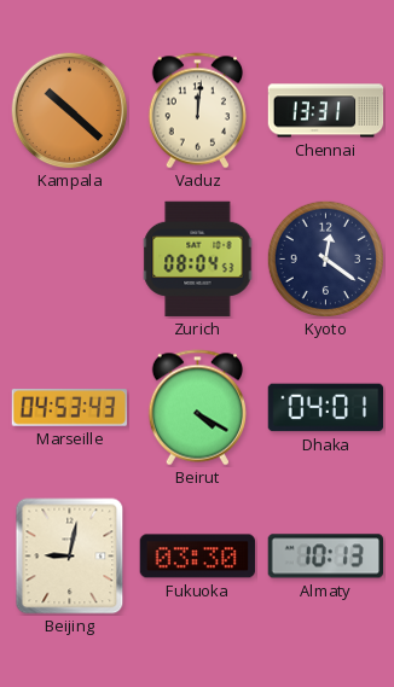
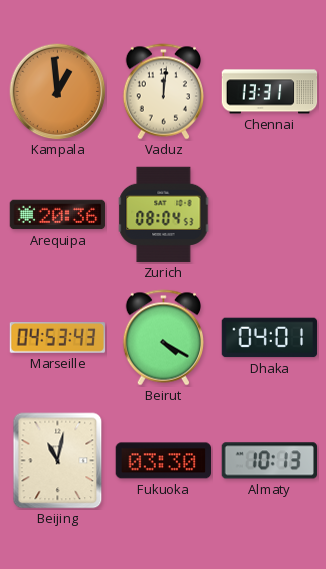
Kampala: 10:22 -> 12:59 (58, 92)
Arequipa: none -> 20:36 (58, 215)
Kyoto: 12:21 -> none (325, 258)
Beijing: 9:02 -> 11:02 (58, 461)
